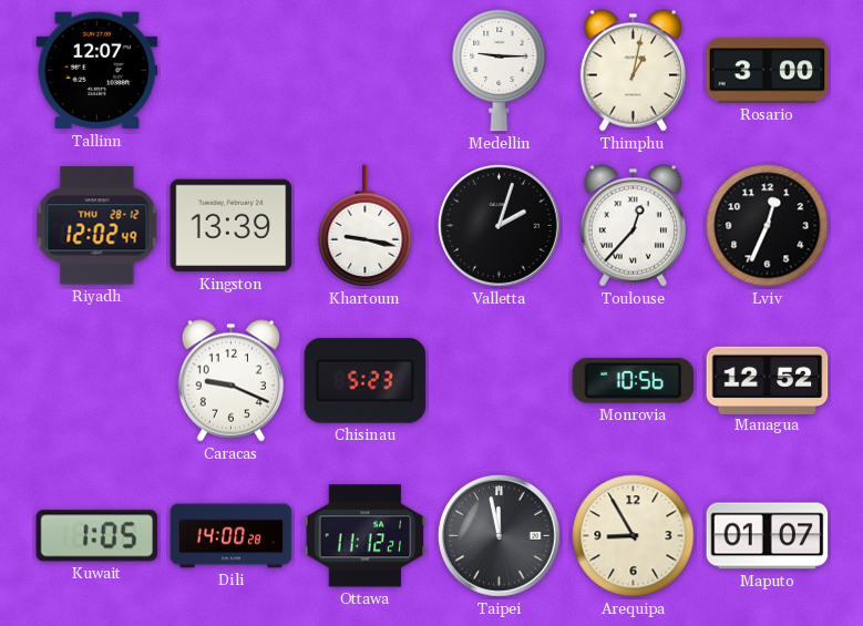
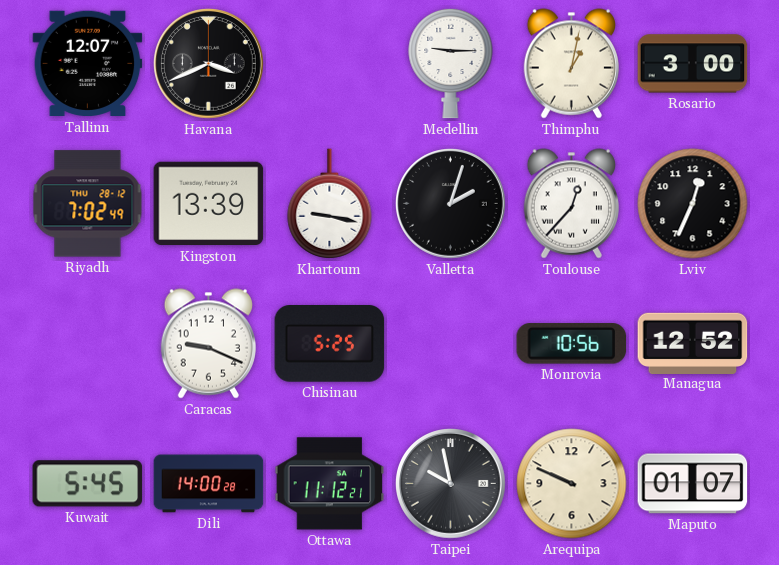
Havana: none -> 3:41 (209, 64)
Riyadh: 12:02 -> 7:02 (88, 204)
Chisinau: 5:23 -> 5:25 (330, 344)
Kuwait: 1:05 -> 5:45 (88, 484)
Taipei: 11:58 -> 9:58 (451, 484)
Arequipa: 8:55 -> 9:49 (572, 484)
